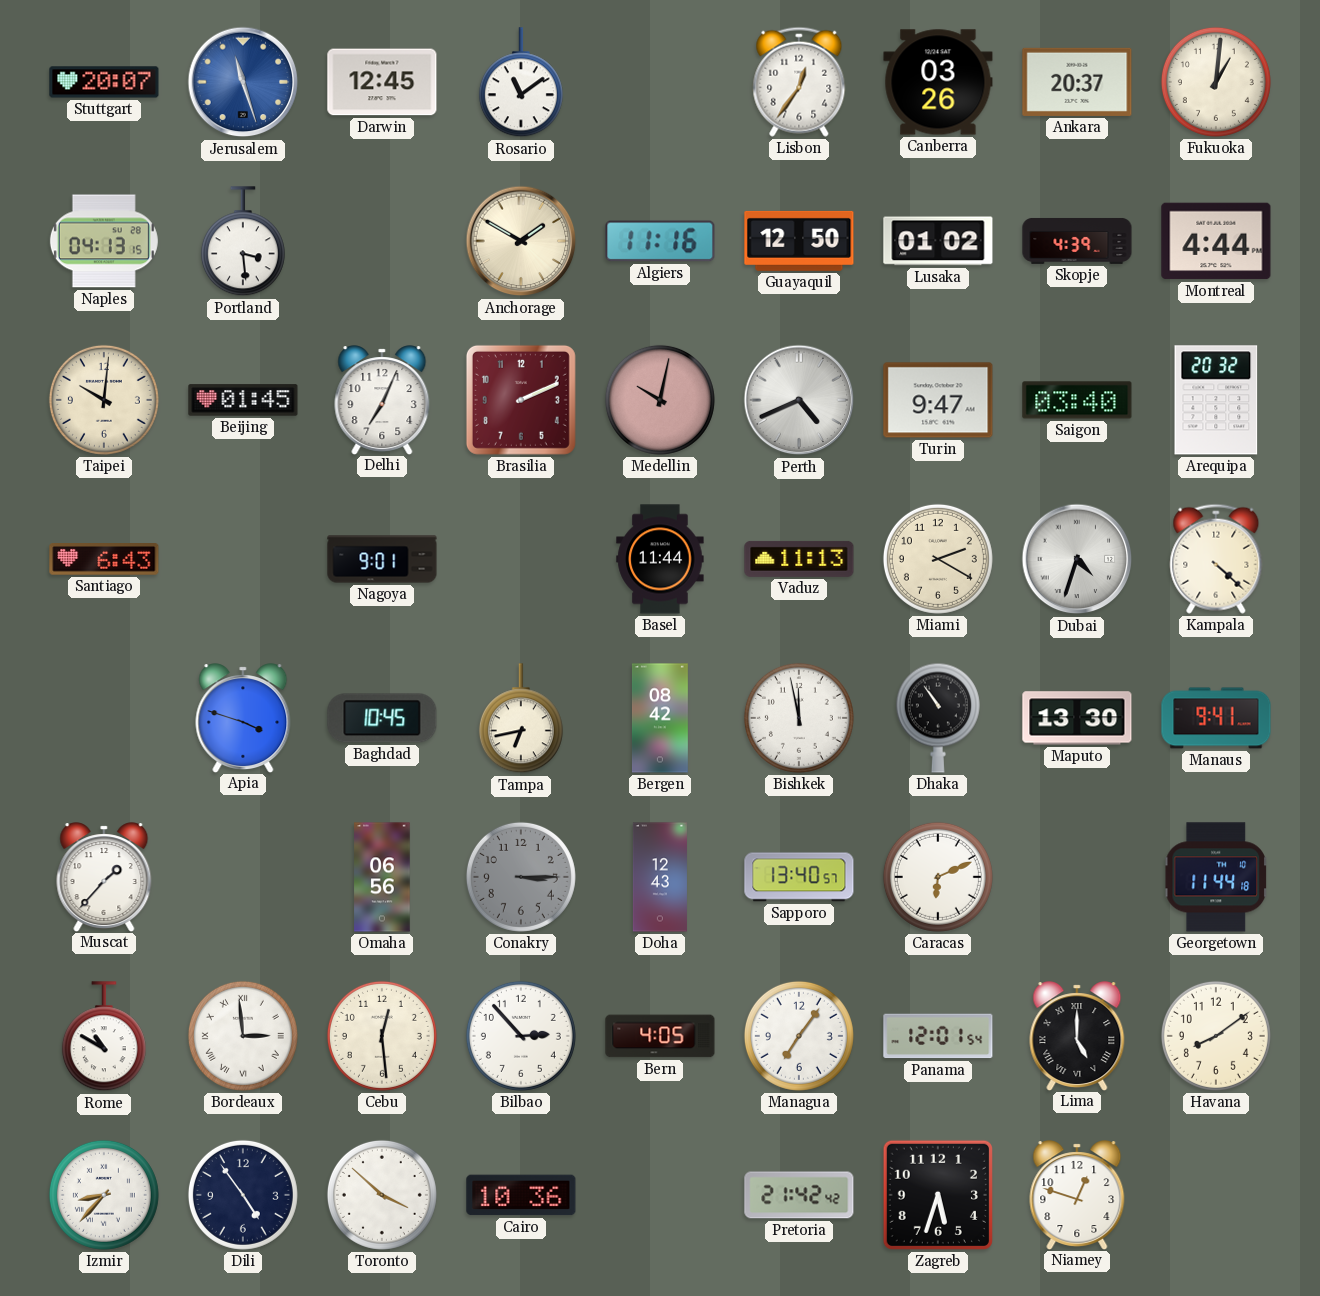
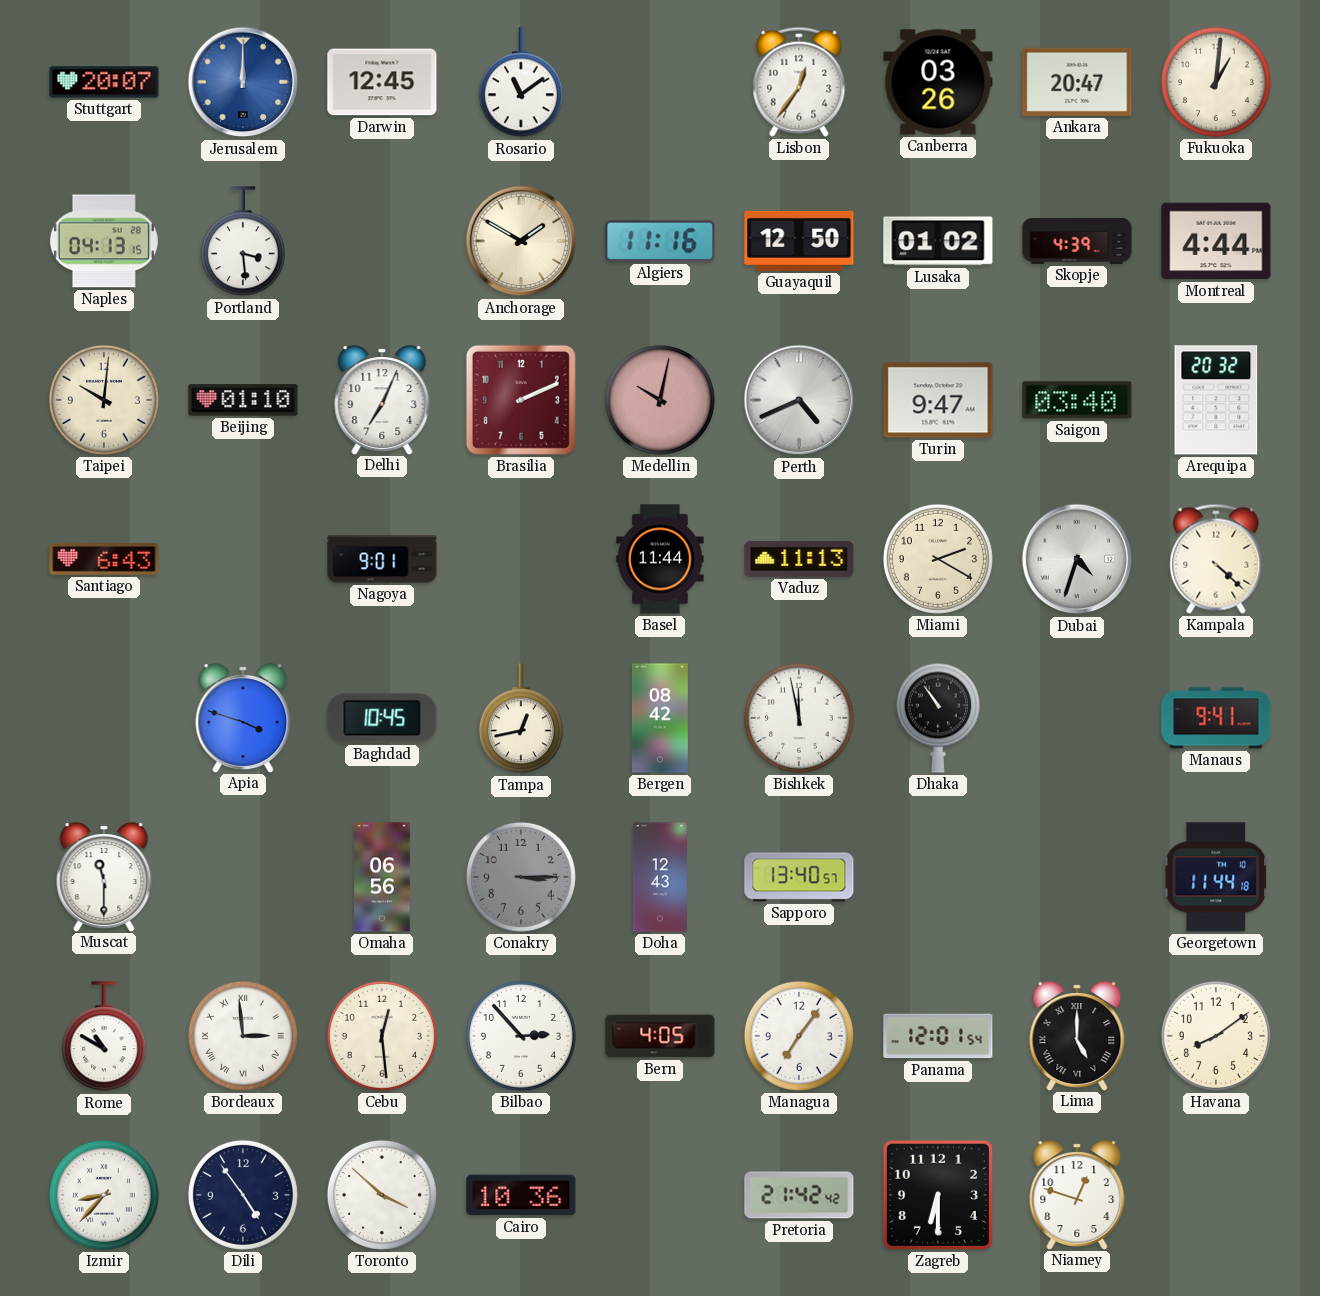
Jerusalem: 11:27 -> 12:00 (243, 82)
Ankara: 20:37 -> 20:47 (1077, 82)
Beijing: 01:45 -> 01:10 (243, 400)
Tampa: 6:43 -> 12:43 (521, 719)
Maputo: 13:30 -> none (1077, 718)
Muscat: 1:37 -> 11:30 (104, 877)
Caracas: 6:11 -> none (938, 877)
Zagreb: 5:33 -> 6:30 (938, 1195)
